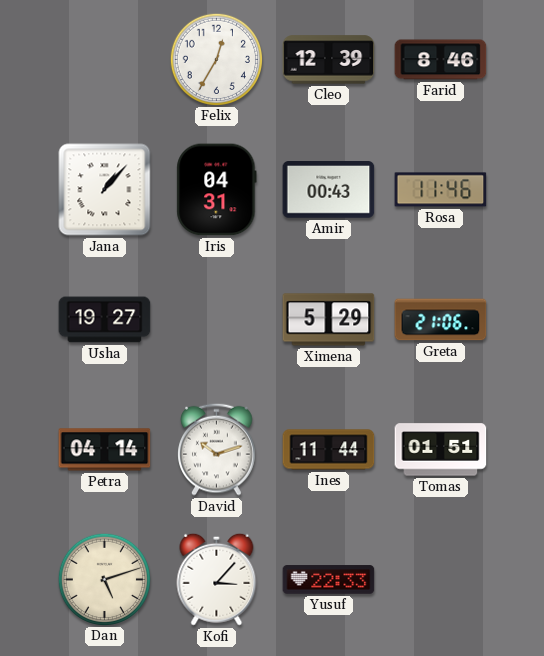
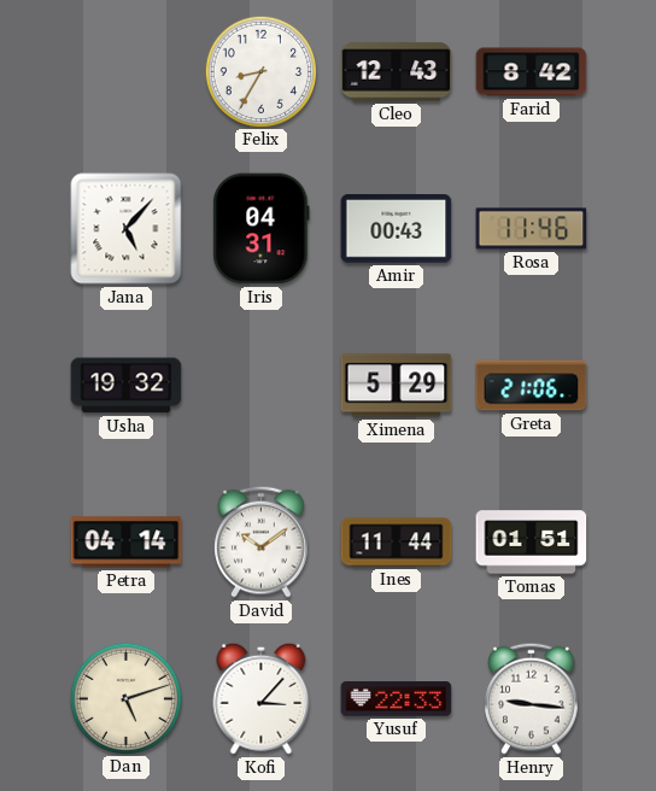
Felix: 12:35 -> 8:35 (260, 71)
Cleo: 12:39 -> 12:43 (397, 72)
Farid: 8:46 -> 8:42 (532, 72)
Jana: 1:07 -> 5:07 (127, 229)
Usha: 19:27 -> 19:32 (127, 386)
David: 10:12 -> 10:09 (262, 541)
Henry: none -> 9:16 (532, 698)
